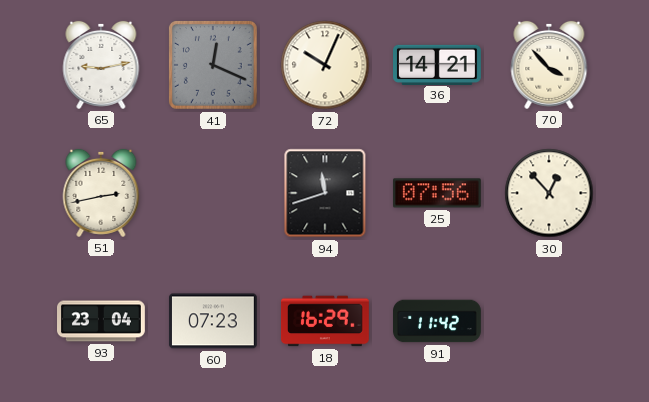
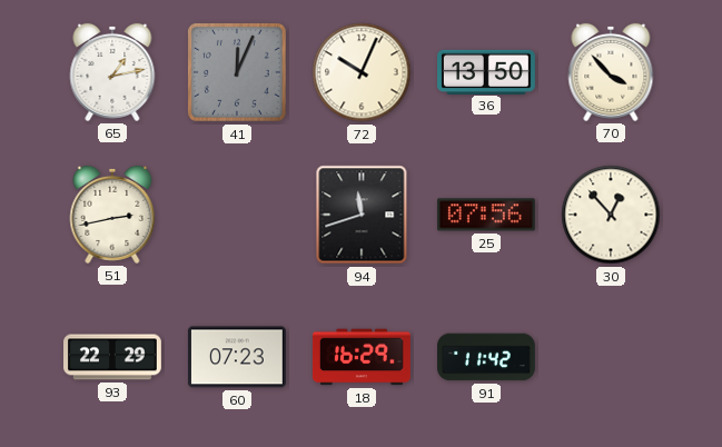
65: 9:13 -> 1:13 (112, 72)
41: 12:19 -> 12:04 (238, 73)
36: 14:21 -> 13:50 (487, 71)
93: 23:04 -> 22:29 (113, 357)
